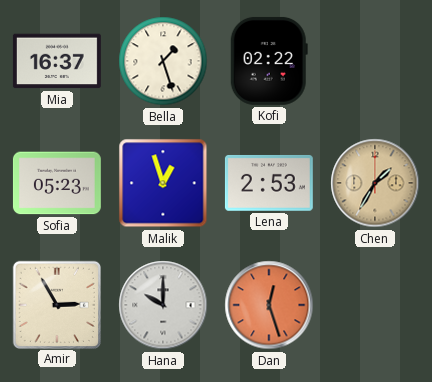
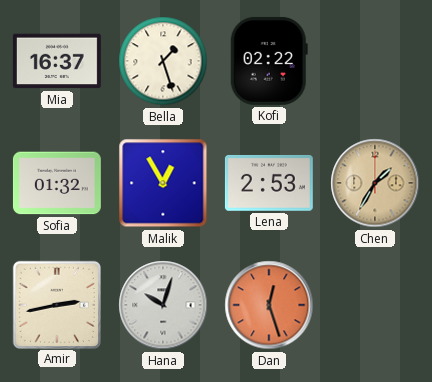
Sofia: 05:23 -> 01:32 (57, 183)
Malik: 12:57 -> 12:55 (163, 183)
Amir: 2:55 -> 2:43 (56, 304)
Hana: 10:00 -> 10:03 (163, 305)
